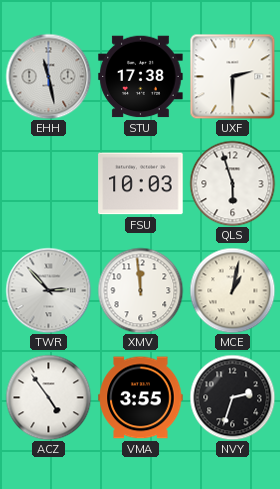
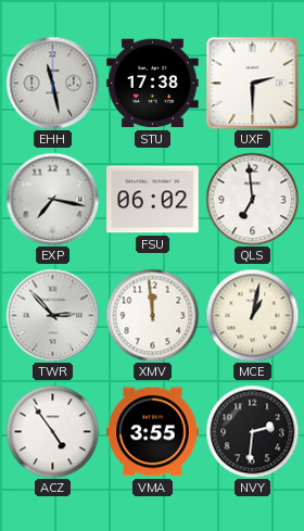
EXP: none -> 7:17 (52, 199)
FSU: 10:03 -> 06:02 (153, 200)
QLS: 5:57 -> 6:59 (252, 199)
NVY: 2:33 -> 2:31 (252, 431)
